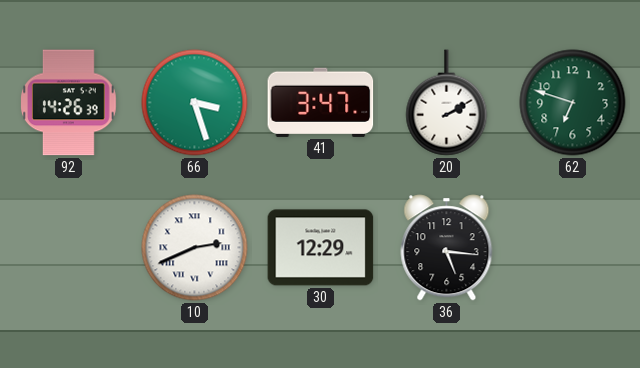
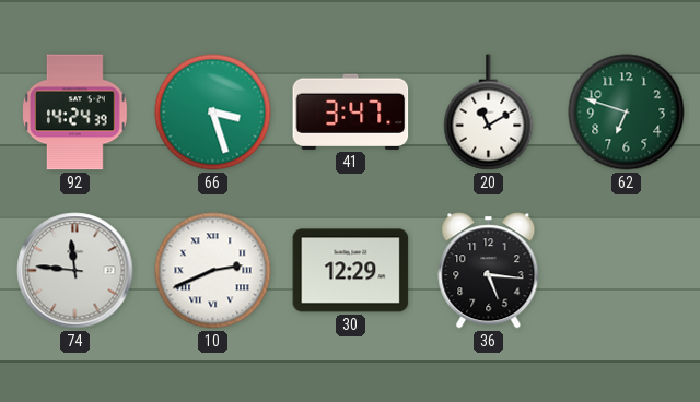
92: 14:26 -> 14:24 (75, 113)
20: 2:10 -> 11:10 (489, 113)
74: none -> 11:46 (75, 271)
